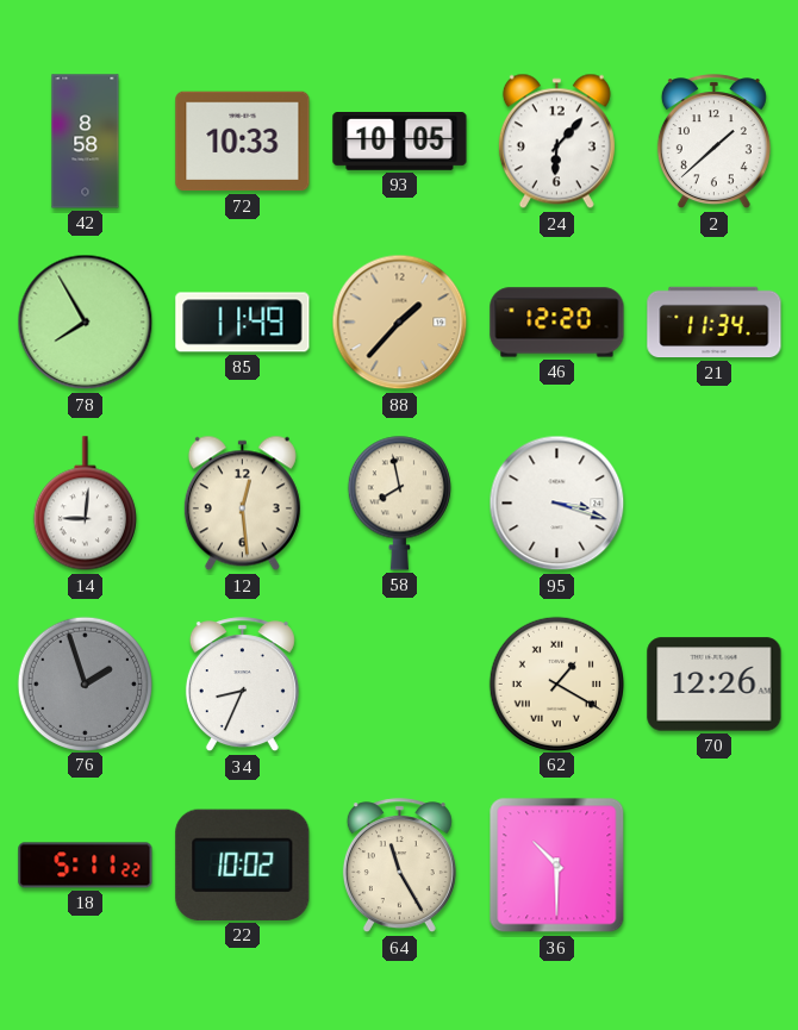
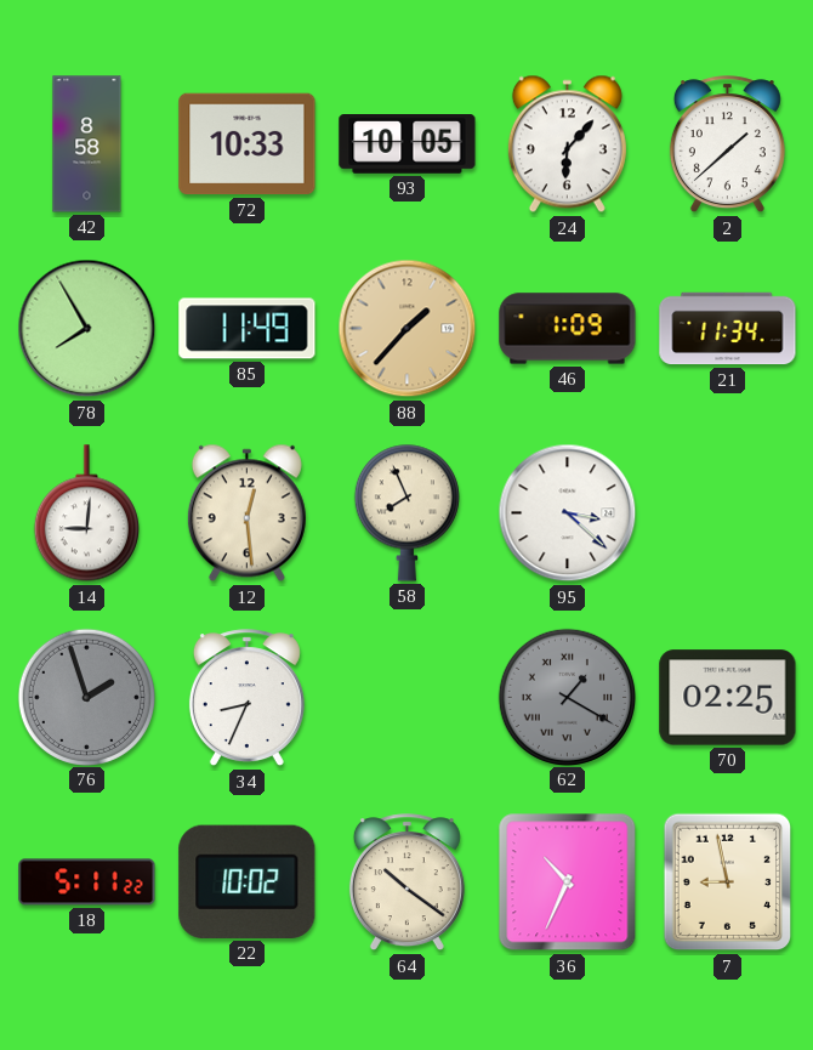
46: 12:20 -> 1:09 (568, 329)
58: 7:58 -> 7:56 (406, 512)
95: 3:18 -> 3:22 (568, 513)
62 dial: cream -> grey (567, 697)
70: 12:26 -> 02:25 (728, 698)
64: 11:25 -> 10:21 (406, 882)
36: 10:30 -> 10:34 (568, 882)
7: none -> 8:58 (728, 882)
